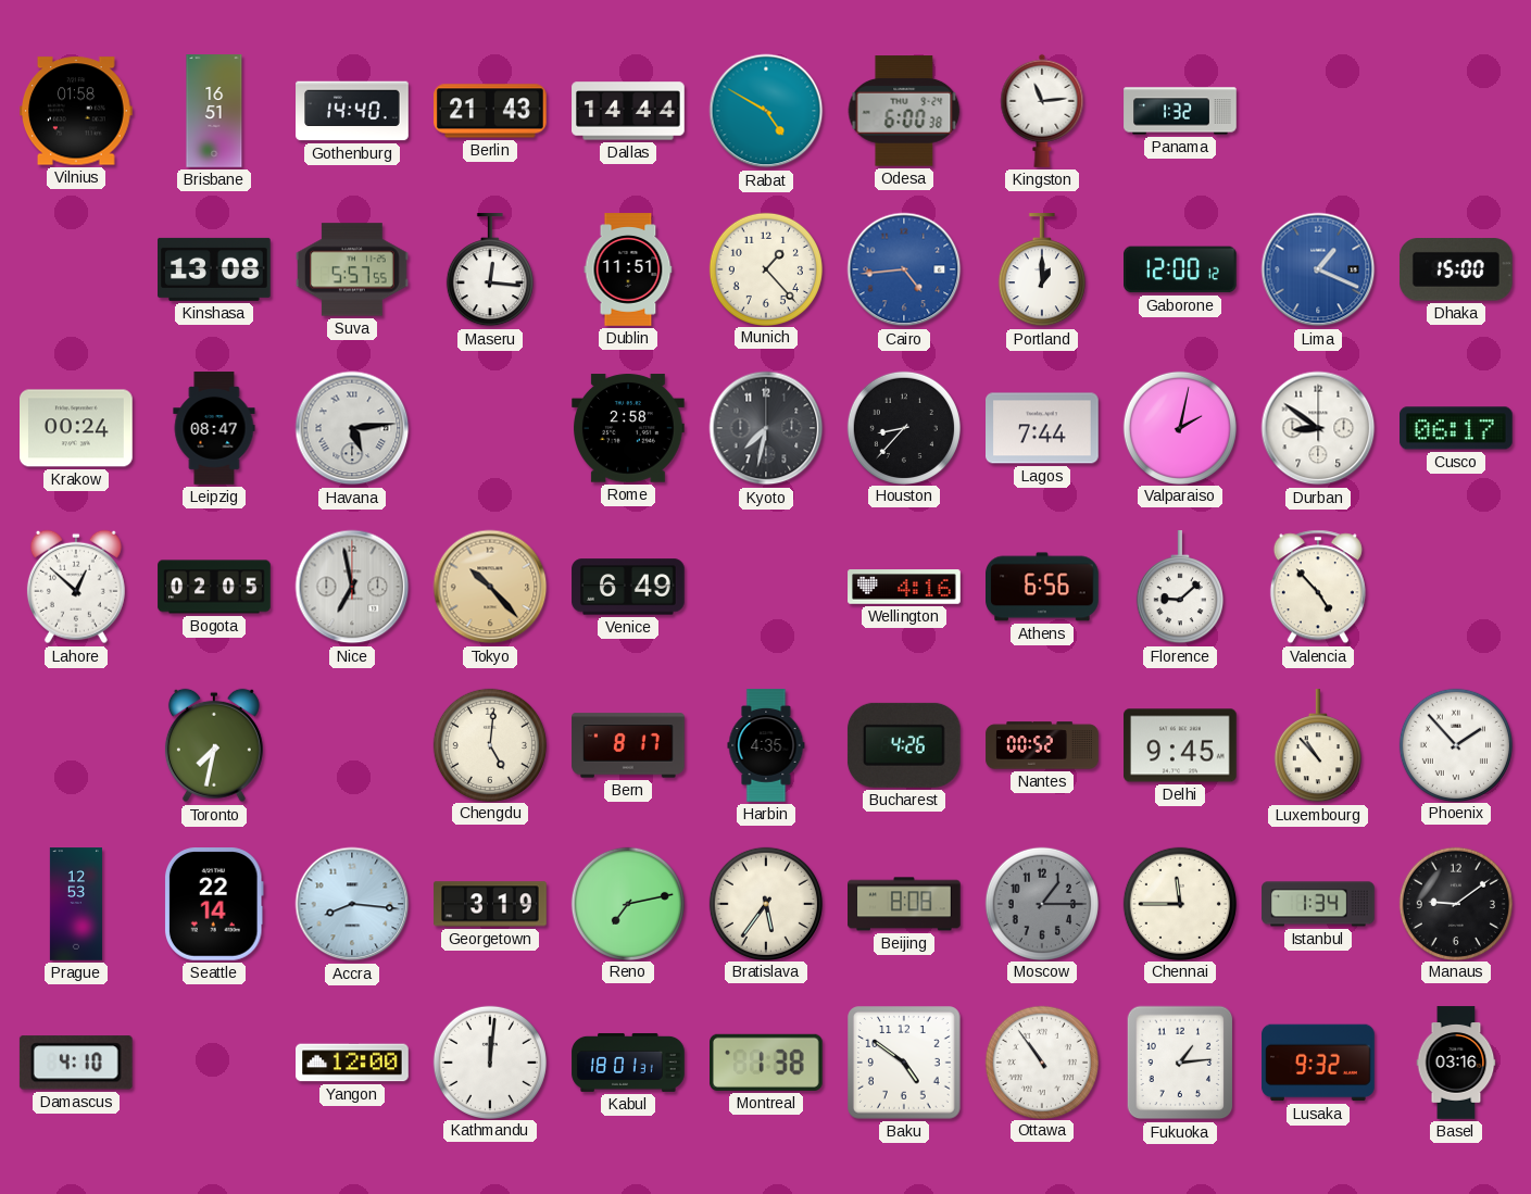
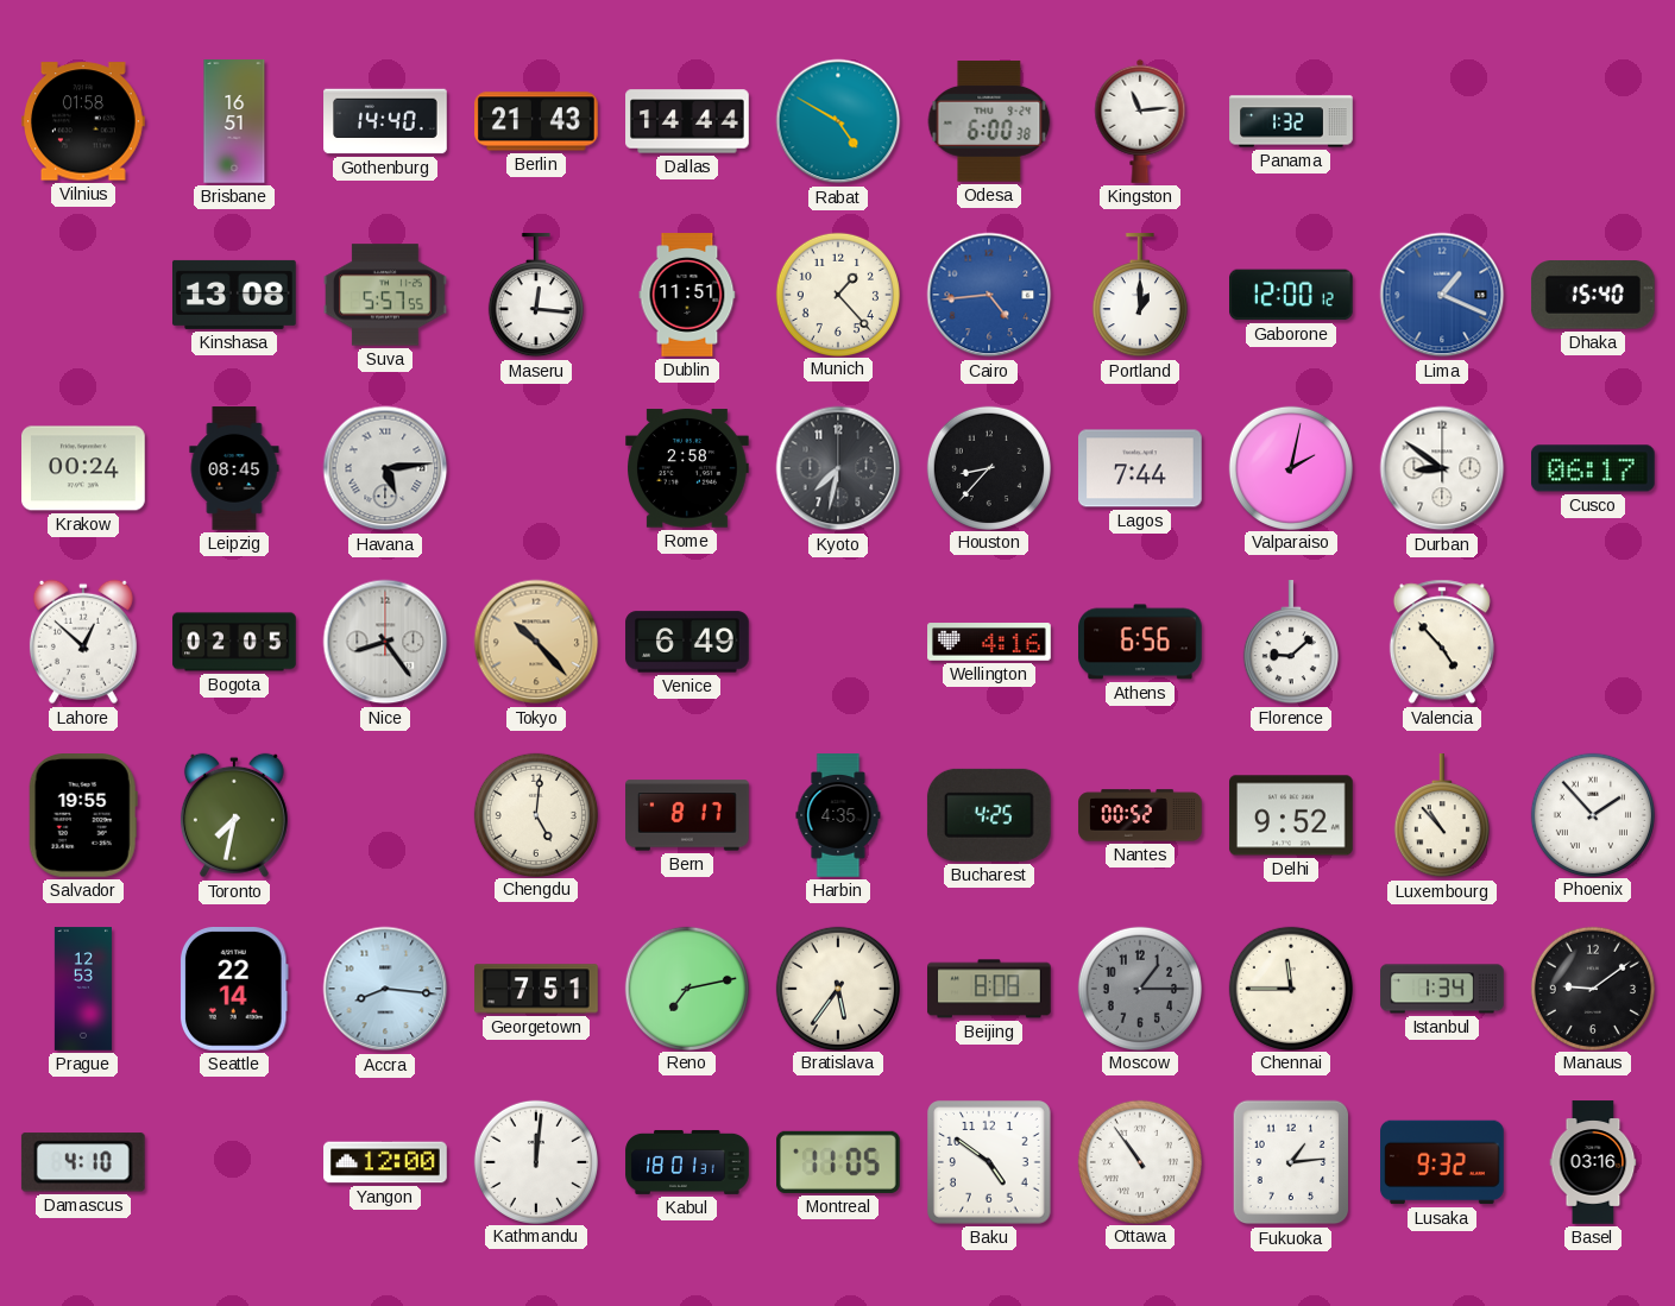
Dhaka: 15:00 -> 15:40 (1593, 295)
Leipzig: 08:47 -> 08:45 (234, 468)
Nice: 6:58 -> 8:24 (385, 642)
Salvador: none -> 19:55 (83, 816)
Bucharest: 4:26 -> 4:25 (989, 815)
Delhi: 9:45 -> 9:52 (1291, 815)
Georgetown: 3:19 -> 7:51 (536, 989)
Montreal: 1:38 -> 11:05 (839, 1162)
